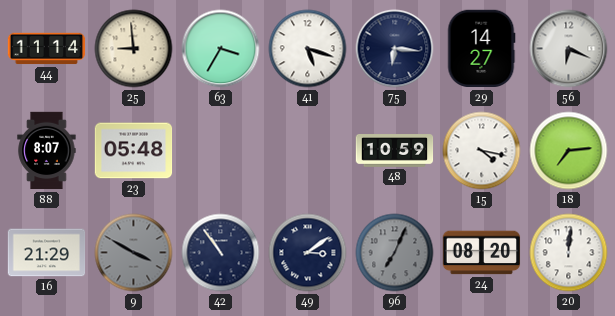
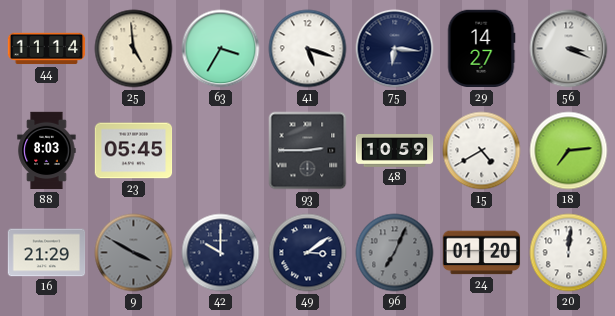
25: 8:59 -> 4:59 (134, 49)
56: 6:19 -> 3:19 (569, 49)
88: 8:07 -> 8:03 (47, 151)
23: 05:48 -> 05:45 (134, 151)
93: none -> 2:45 (308, 151)
15: 4:17 -> 4:40 (482, 151)
42: 10:54 -> 10:00 (221, 253)
24: 08:20 -> 01:20 (482, 253)
